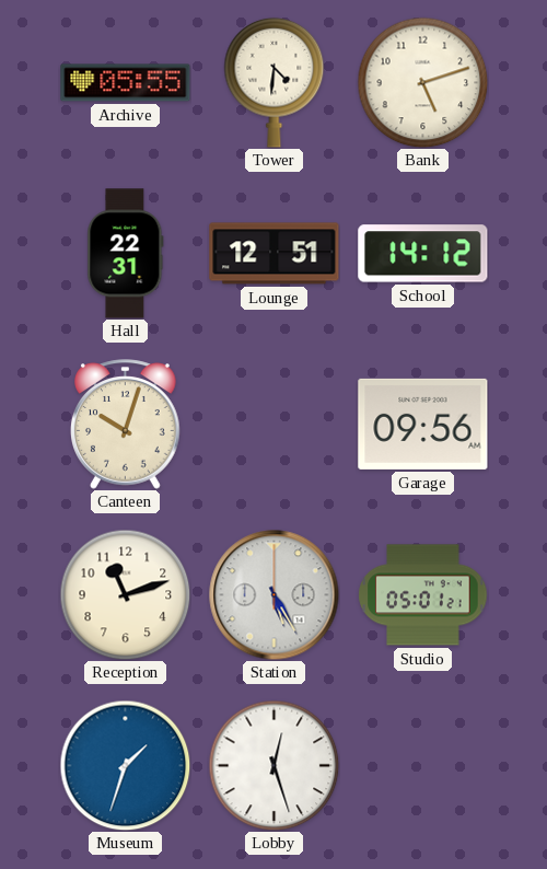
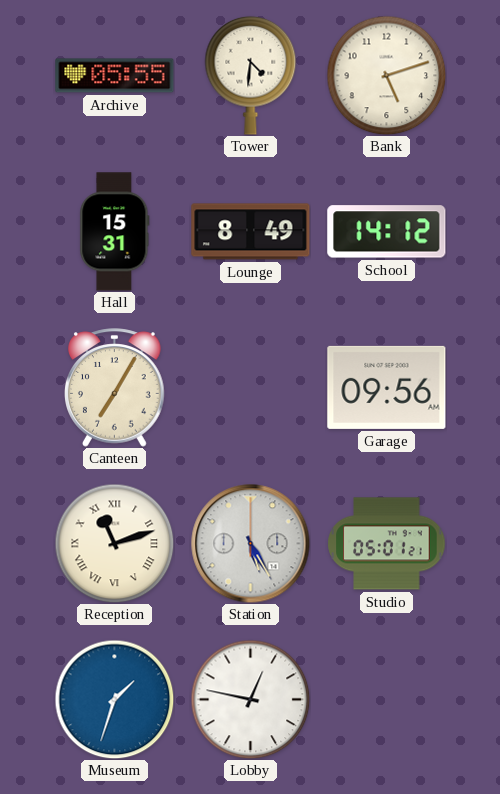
Hall: 22:31 -> 15:31 (115, 232)
Lounge: 12:51 -> 8:49 (251, 232)
Canteen: 10:03 -> 7:05 (115, 388)
Reception numerals: Arabic -> Roman (114, 543)
Lobby: 12:27 -> 12:47 (250, 699)
